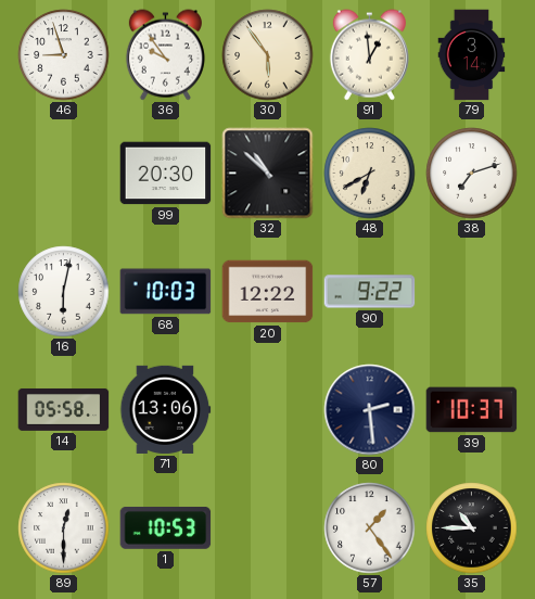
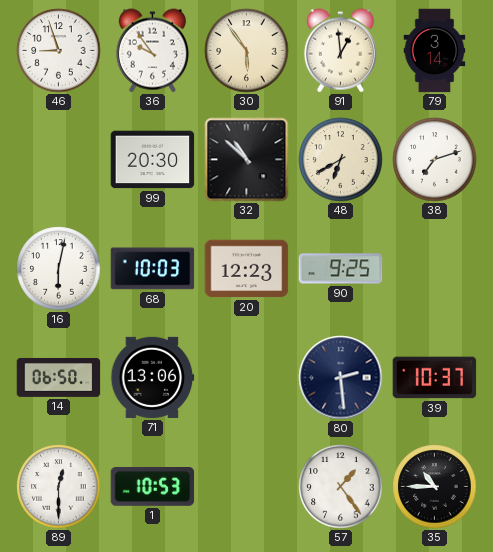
20: 12:22 -> 12:23 (247, 269)
90: 9:22 -> 9:25 (341, 269)
14: 05:58 -> 06:50 (59, 377)
